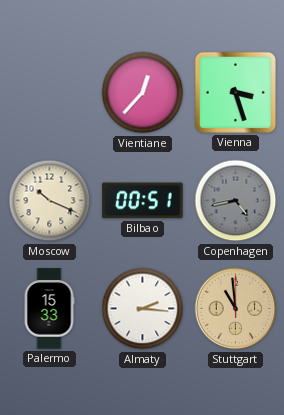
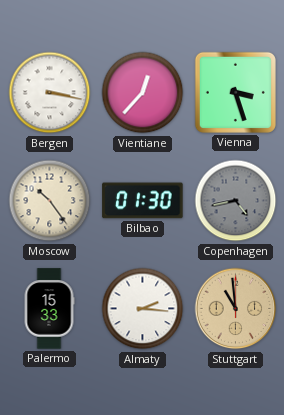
Bergen: none -> 3:17 (50, 93)
Moscow: 10:19 -> 10:24 (50, 201)
Bilbao: 00:51 -> 01:30 (143, 201)
